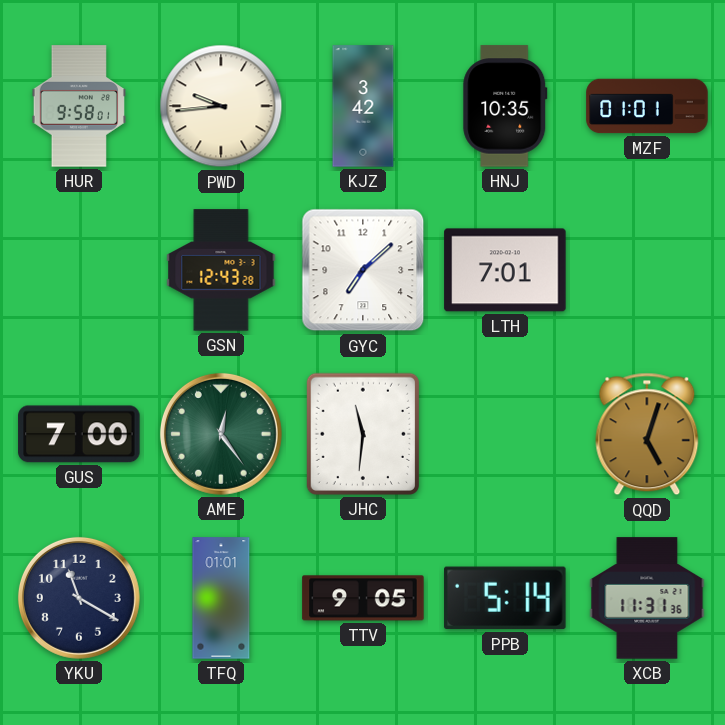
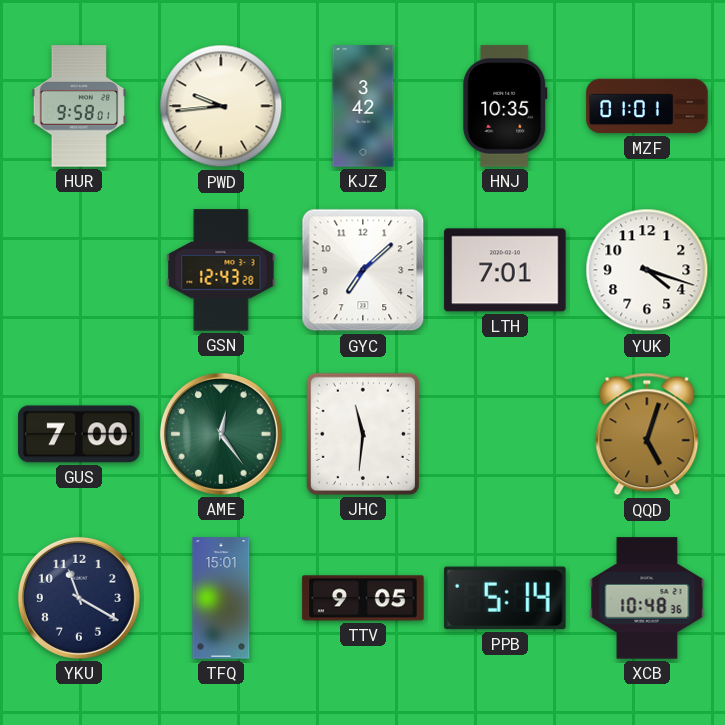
YUK: none -> 4:18 (647, 270)
TFQ: 01:01 -> 15:01 (221, 598)
XCB: 11:31 -> 10:48 (647, 598)
